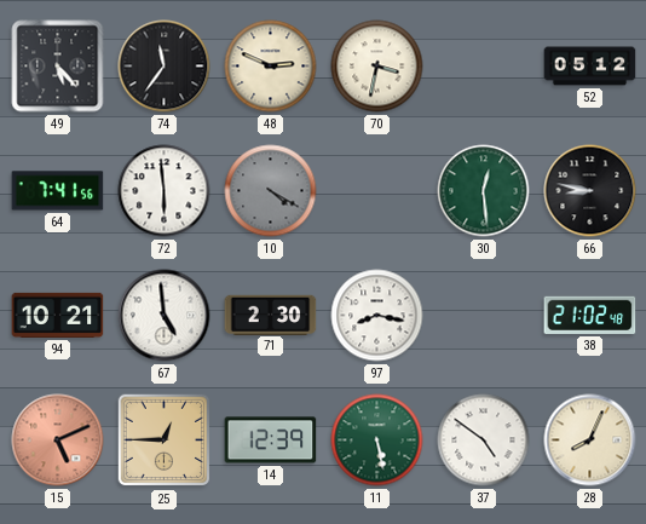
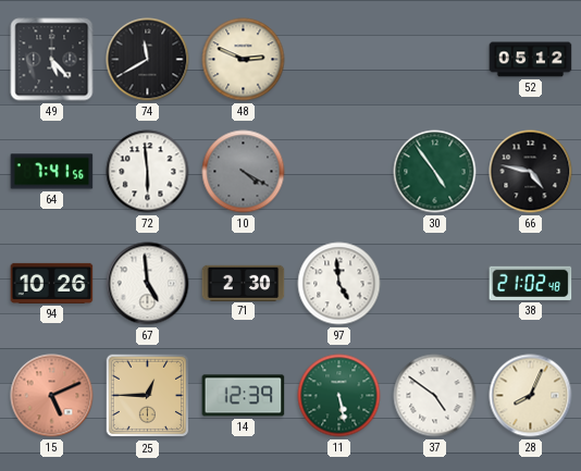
74: 11:36 -> 11:40 (148, 60)
70: 3:32 -> none (377, 67)
30: 12:29 -> 4:54 (435, 172)
66: 8:47 -> 4:47 (531, 172)
94: 10:21 -> 10:26 (52, 283)
97: 8:17 -> 4:59 (339, 284)
